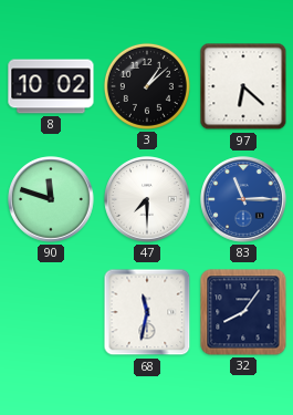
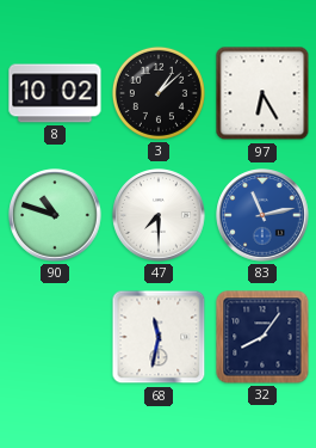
97: 6:22 -> 6:25 (262, 93)
90: 11:48 -> 10:48 (55, 215)
83: 11:15 -> 11:13 (262, 215)
